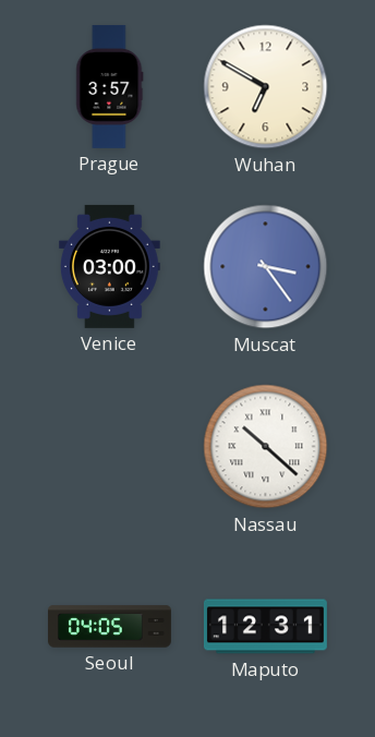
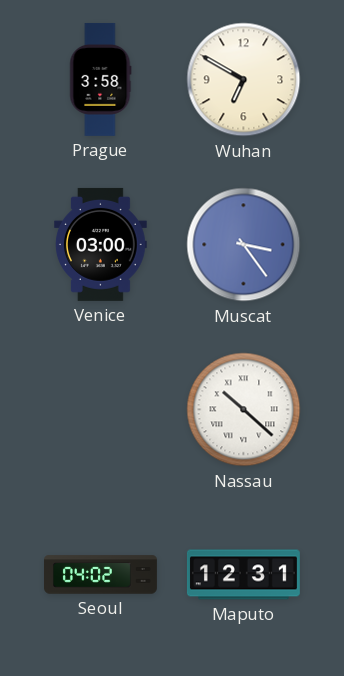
Prague: 3:57 -> 3:58 (101, 79)
Seoul: 04:05 -> 04:02 (101, 575)
